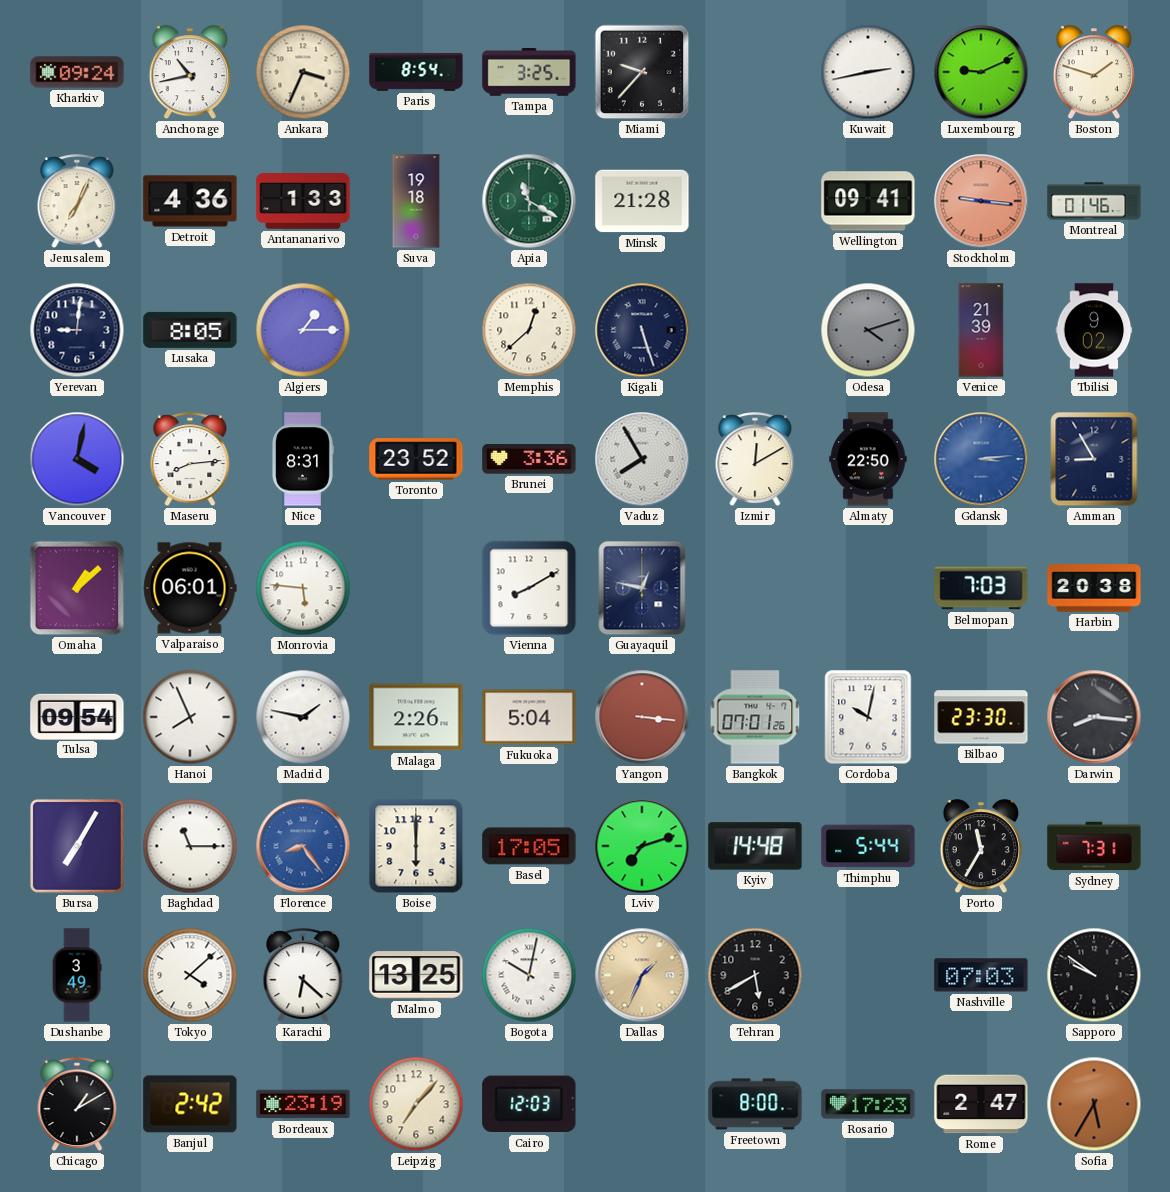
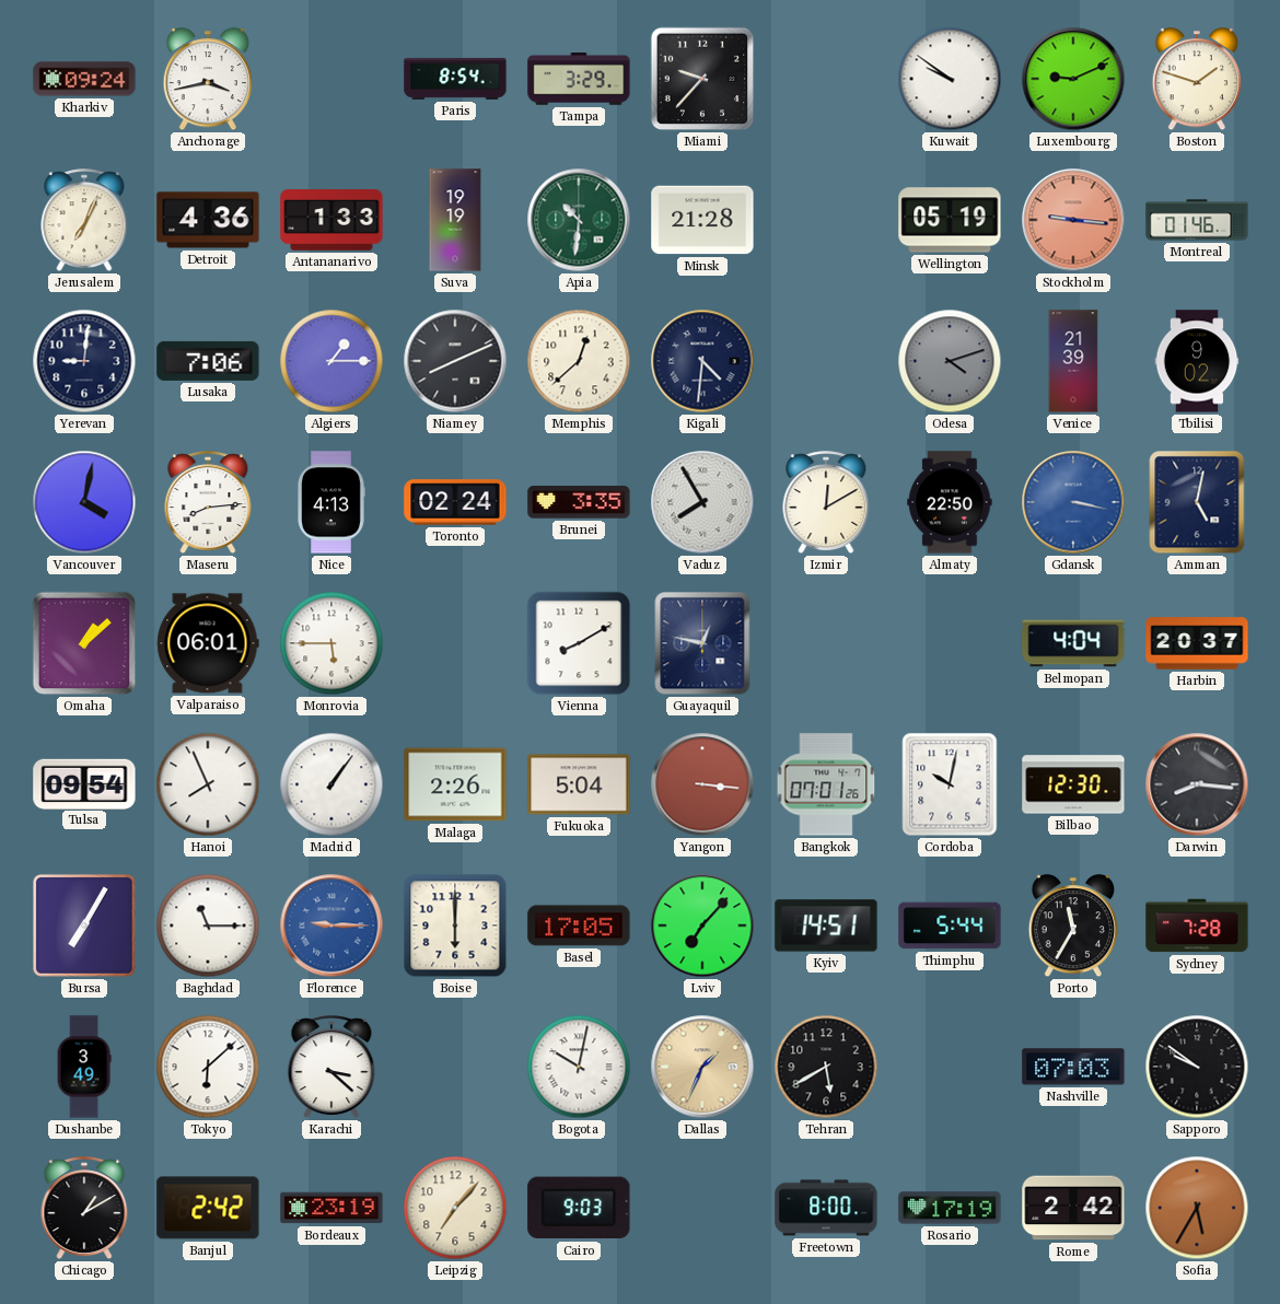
Anchorage: 10:43 -> 3:43 (208, 80)
Ankara: 3:34 -> none (303, 72)
Tampa: 3:25 -> 3:29 (579, 80)
Kuwait: 2:43 -> 9:51 (950, 79)
Suva: 19:18 -> 19:19 (455, 220)
Apia: 11:20 -> 10:31 (579, 220)
Wellington: 09:41 -> 05:19 (950, 220)
Lusaka: 8:05 -> 7:06 (208, 361)
Niamey: none -> 8:11 (455, 361)
Kigali: 5:27 -> 4:31 (702, 361)
Nice: 8:31 -> 4:13 (331, 502)
Toronto: 23:52 -> 02:24 (455, 502)
Brunei: 3:36 -> 3:35 (579, 502)
Gdansk: 3:14 -> 3:17 (1073, 502)
Amman: 8:55 -> 5:02 (1197, 502)
Monrovia: 5:46 -> 5:45 (331, 643)
Belmopan: 7:03 -> 4:04 (1073, 643)
Harbin: 20:38 -> 20:37 (1197, 643)
Madrid: 1:47 -> 1:06 (331, 784)
Bilbao: 23:30 -> 12:30 (1073, 784)
Florence: 8:24 -> 9:15 (331, 925)
Lviv: 7:12 -> 7:07 (702, 925)
Kyiv: 14:48 -> 14:51 (826, 925)
Sydney: 7:31 -> 7:28 (1197, 925)
Tokyo: 4:08 -> 6:08 (208, 1067)
Karachi: 6:22 -> 3:22 (331, 1068)
Malmo: 13:25 -> none (416, 975)
Cairo: 12:03 -> 9:03 (579, 1208)
Rosario: 17:23 -> 17:19 (950, 1208)
Rome: 2:47 -> 2:42 (1073, 1208)
